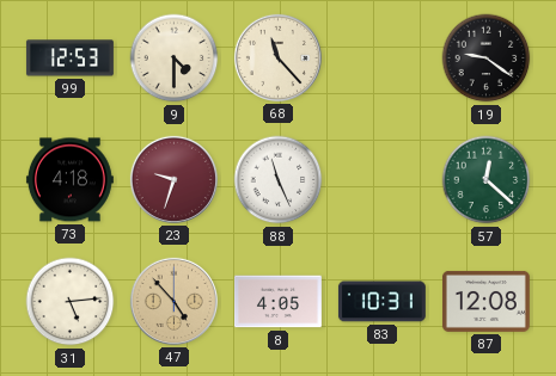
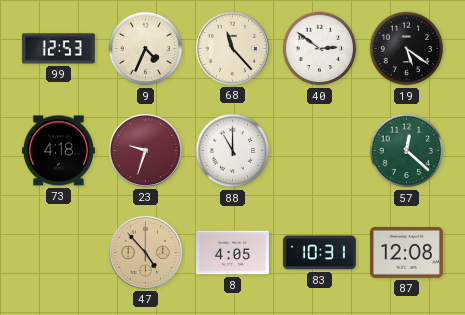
9: 4:30 -> 4:34 (146, 49)
40: none -> 2:51 (320, 49)
19: 9:21 -> 5:21 (407, 49)
88: 11:26 -> 11:00 (233, 151)
31: 5:14 -> none (71, 302)
